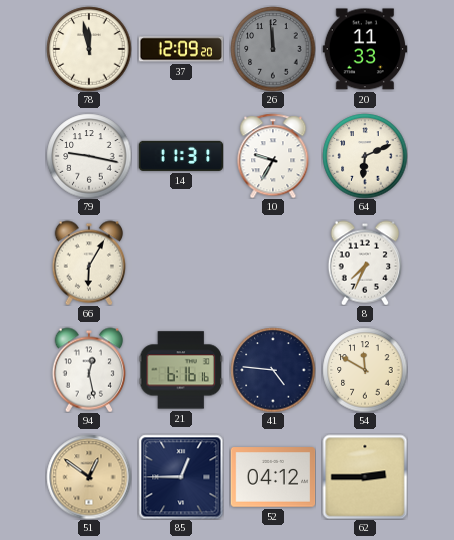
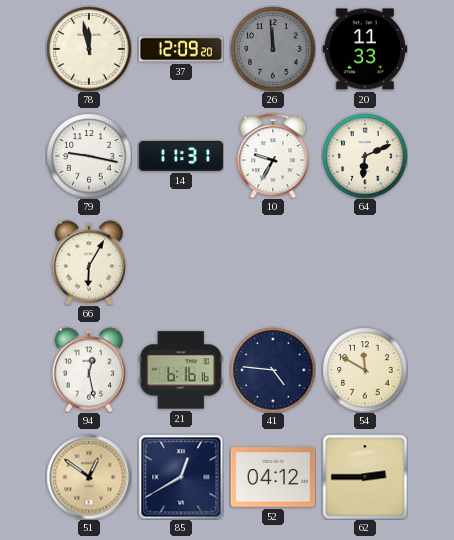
8: 7:34 -> none (364, 263)
85: 12:45 -> 12:40 (181, 477)
